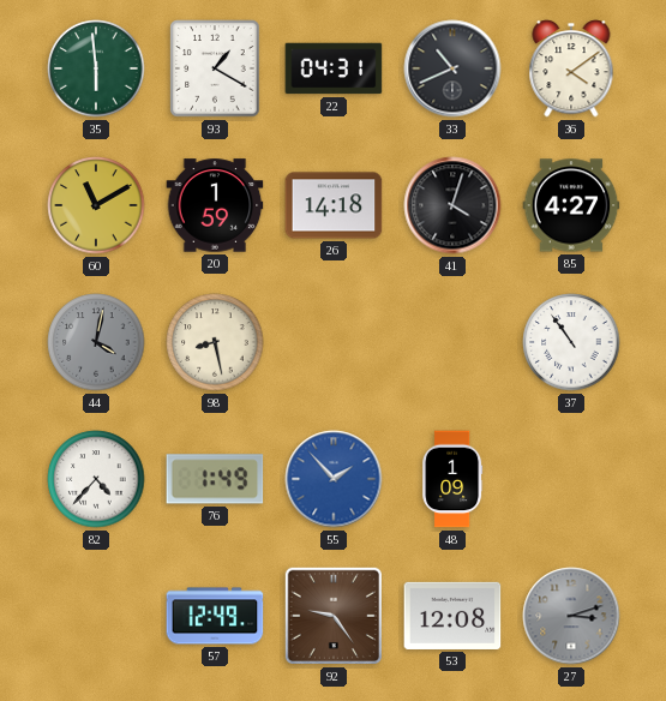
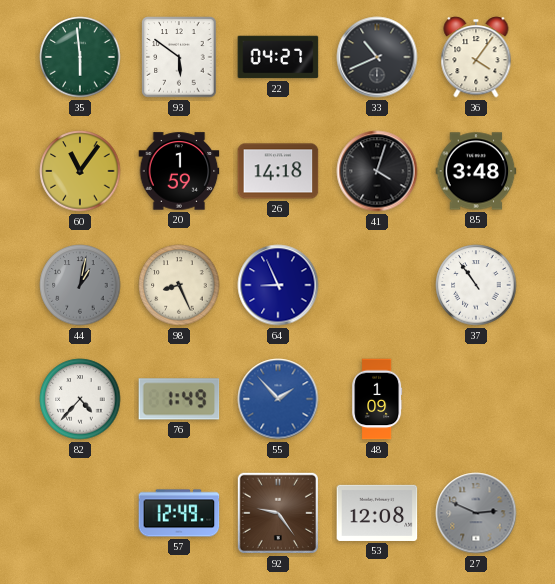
93: 1:20 -> 5:51 (179, 57)
22: 04:31 -> 04:27 (278, 57)
36: 4:09 -> 4:06 (476, 57)
60: 11:10 -> 11:06 (80, 171)
85: 4:27 -> 3:48 (476, 171)
44: 4:02 -> 1:02 (80, 285)
98: 8:28 -> 8:26 (179, 285)
64: none -> 8:56 (278, 285)
27: 3:12 -> 2:49 (476, 513)
